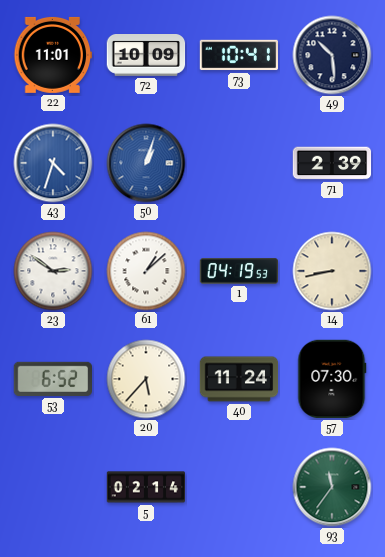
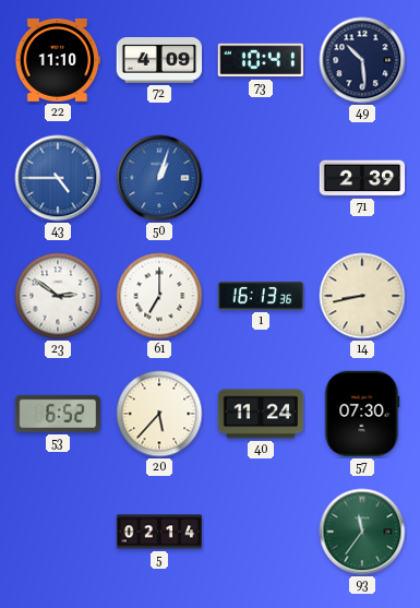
22: 11:01 -> 11:10 (58, 60)
72: 10:09 -> 4:09 (159, 61)
43: 4:33 -> 4:45 (58, 178)
61: 1:08 -> 7:00 (159, 296)
1: 04:19 -> 16:13 (261, 296)
